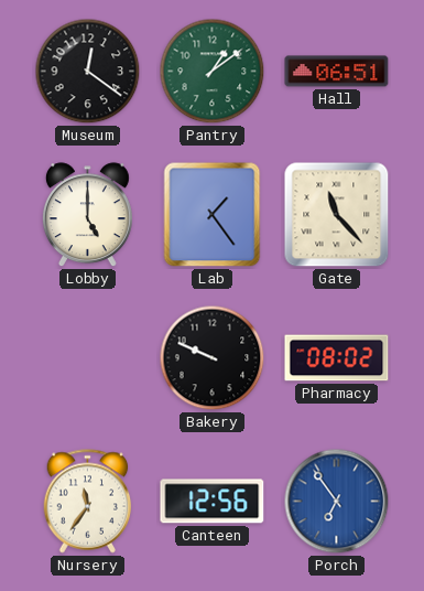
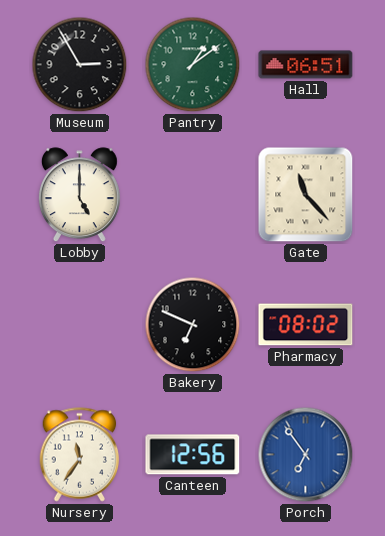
Museum: 12:21 -> 2:55 (80, 65)
Lab: 1:24 -> none (213, 215)
Bakery: 9:49 -> 6:49 (193, 325)
